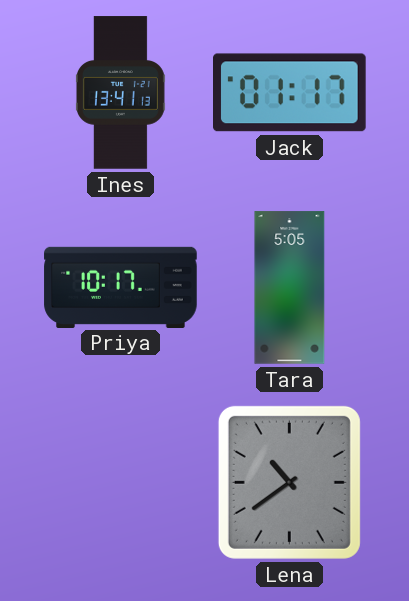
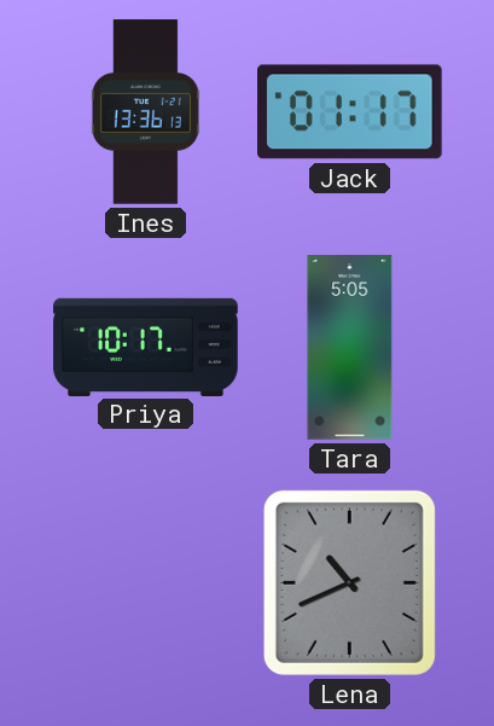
Ines: 13:41 -> 13:36 (145, 112)
Lena: 10:39 -> 10:41 (349, 582)
